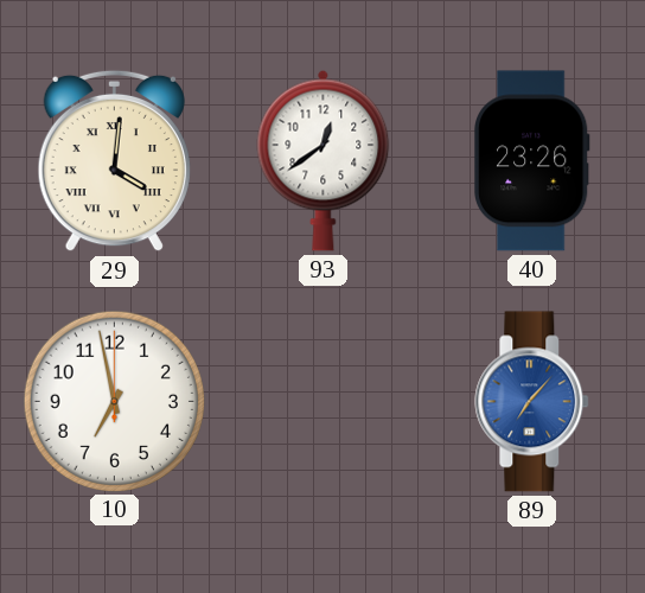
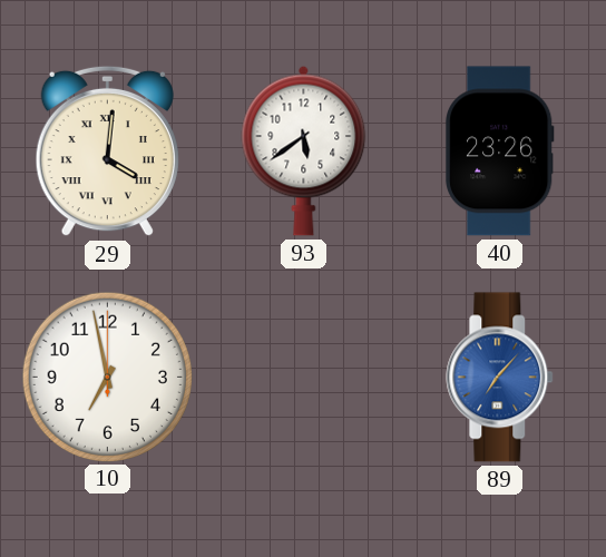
93: 12:39 -> 5:39 (304, 150)
